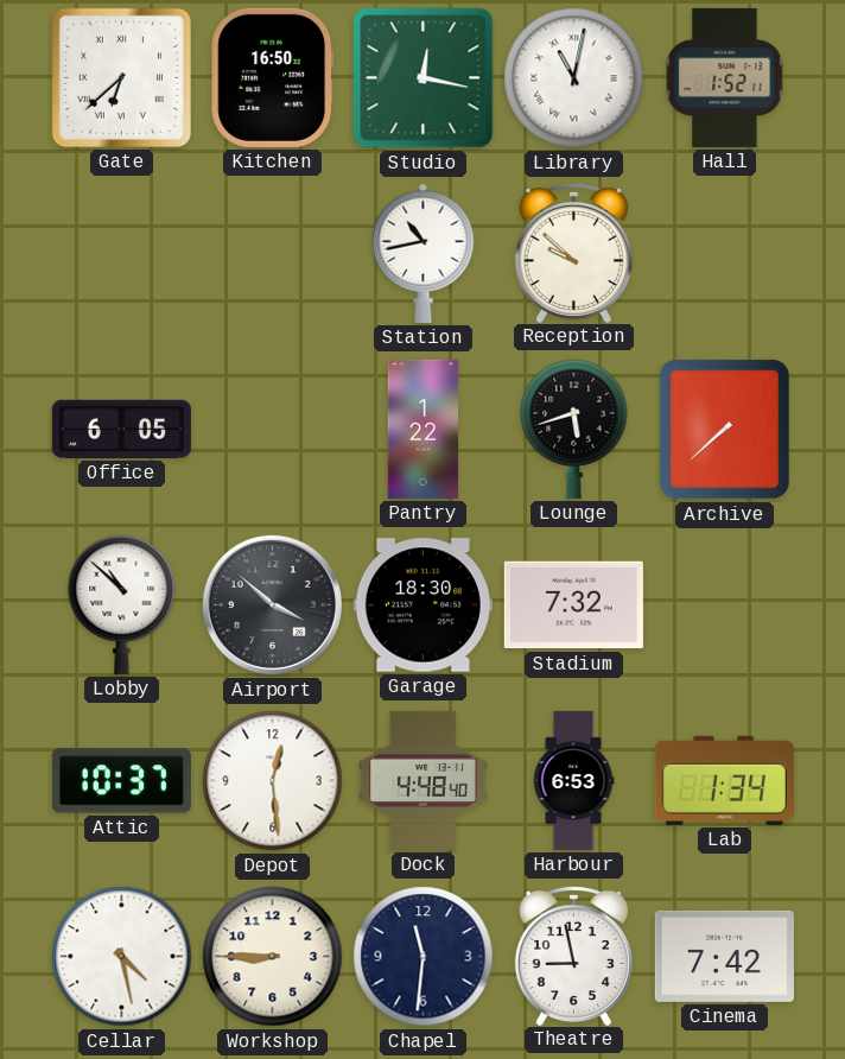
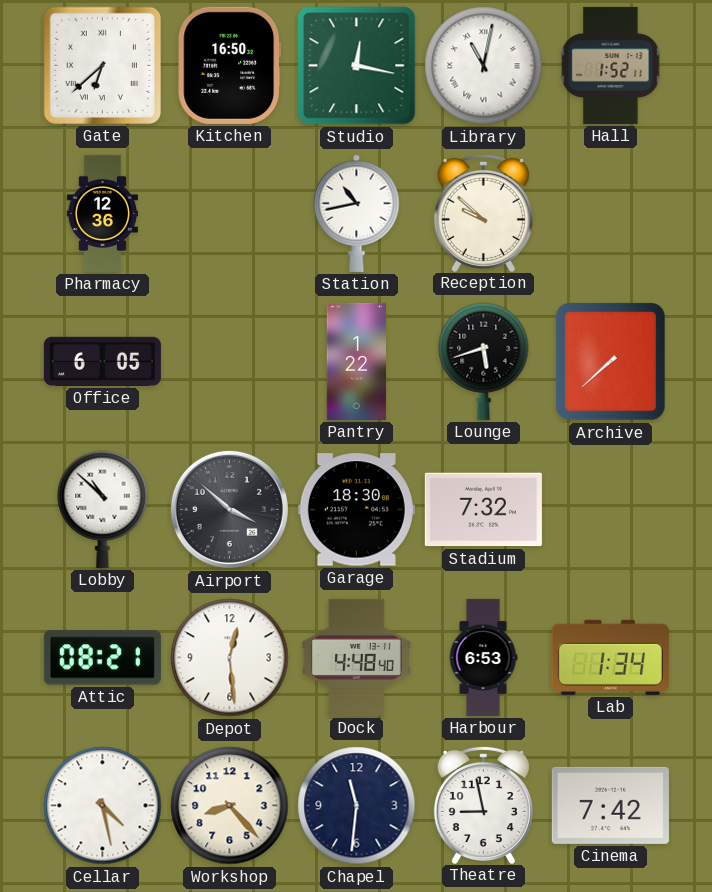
Pharmacy: none -> 12:36 (102, 213)
Attic: 10:37 -> 08:21 (102, 658)
Workshop: 8:45 -> 8:23 (230, 806)
